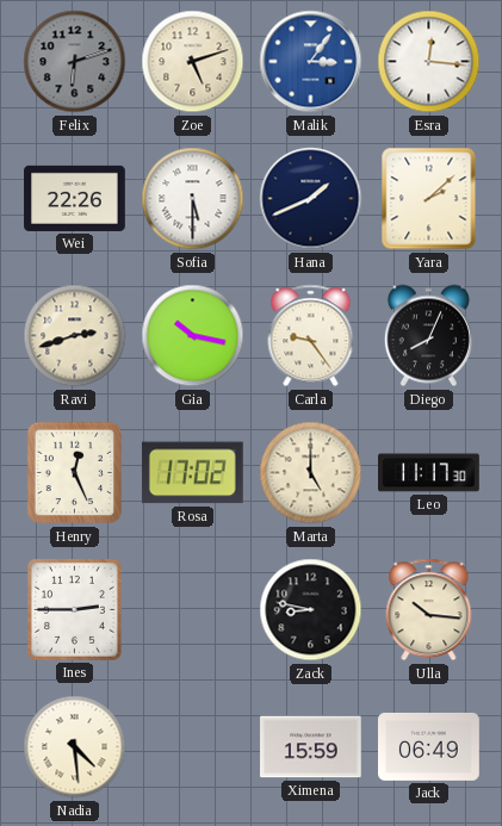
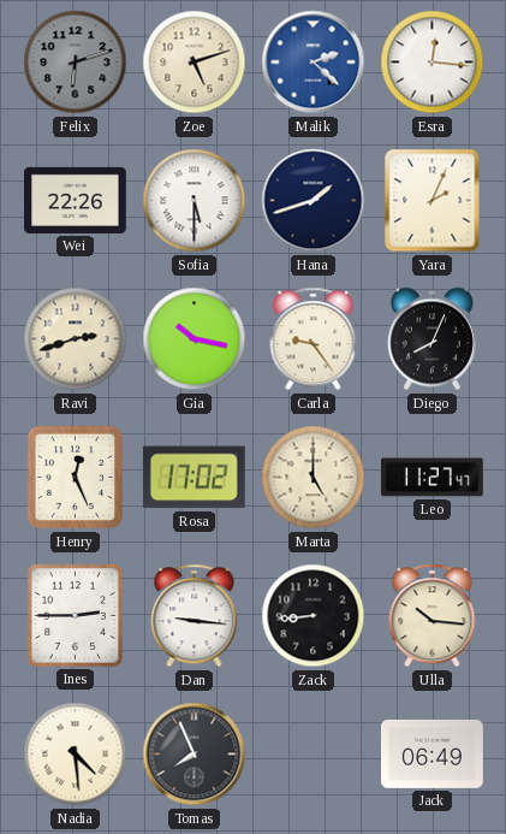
Malik: 3:06 -> 2:22 (314, 63)
Hana: 1:41 -> 1:42 (314, 201)
Yara: 2:08 -> 2:04 (433, 201)
Leo: 11:17 -> 11:27 (433, 478)
Dan: none -> 9:16 (195, 616)
Zack: 8:47 -> 8:44 (314, 616)
Tomas: none -> 7:56 (195, 755)
Ximena: 15:59 -> none (311, 747)
